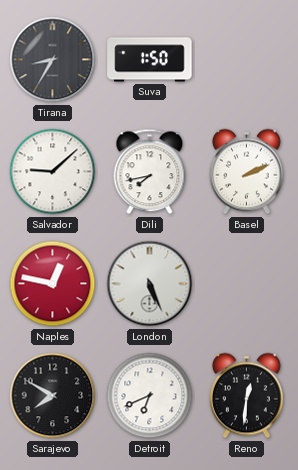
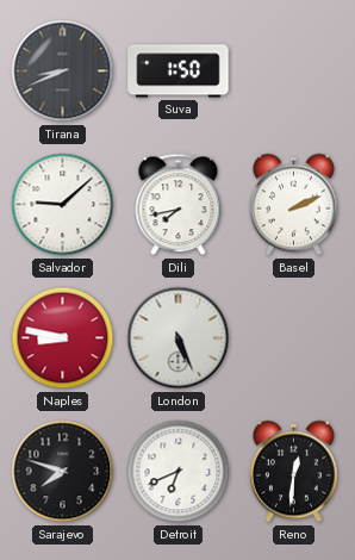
Tirana: 8:35 -> 8:41 (63, 71)
Naples: 12:47 -> 8:47 (63, 338)
Sarajevo: 7:50 -> 7:48 (63, 472)
